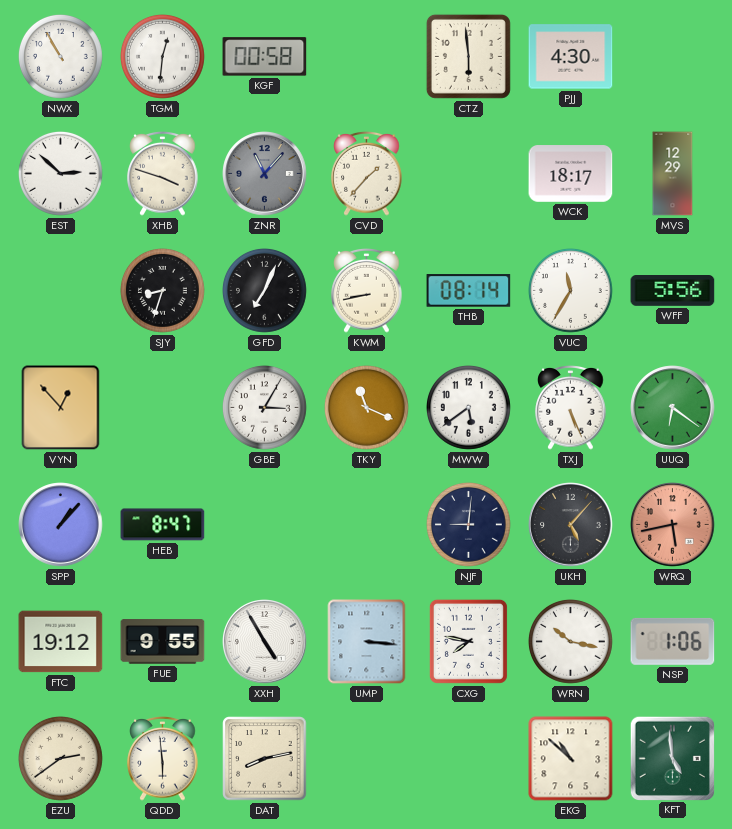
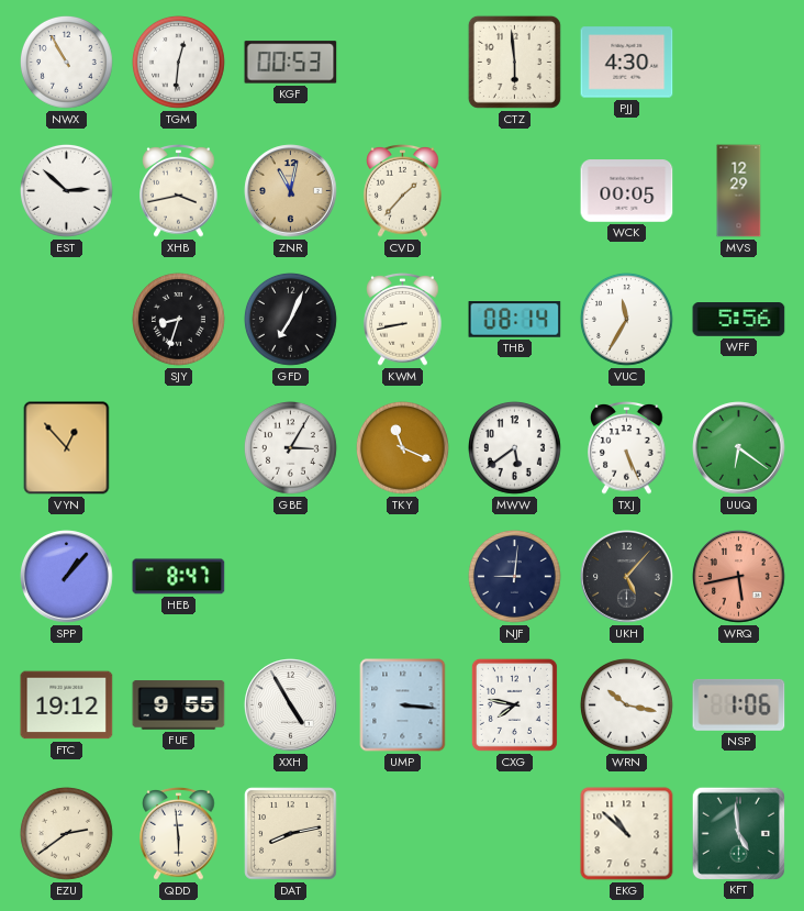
KGF: 00:58 -> 00:53 (291, 63)
XHB: 3:48 -> 3:43 (179, 191)
ZNR: 11:07 -> 11:02 (291, 191)
ZNR dial: grey -> champagne (291, 191)
WCK: 18:17 -> 00:05 (627, 191)
